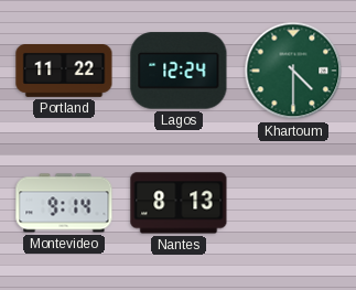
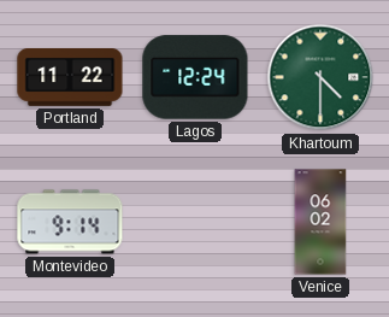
Nantes: 8:13 -> none (179, 203)
Venice: none -> 06:02 (320, 222)
